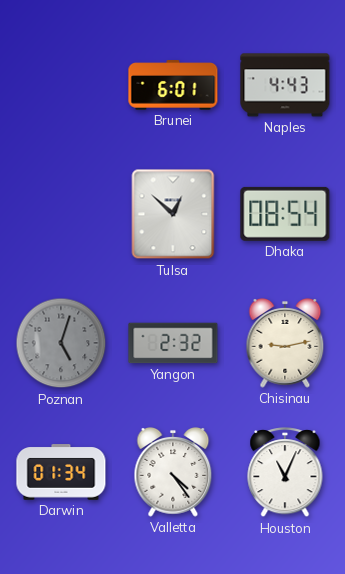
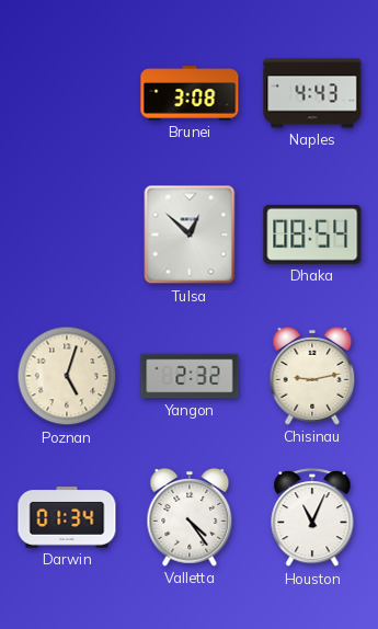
Brunei: 6:01 -> 3:08 (190, 93)
Poznan dial: grey -> cream (67, 376)
